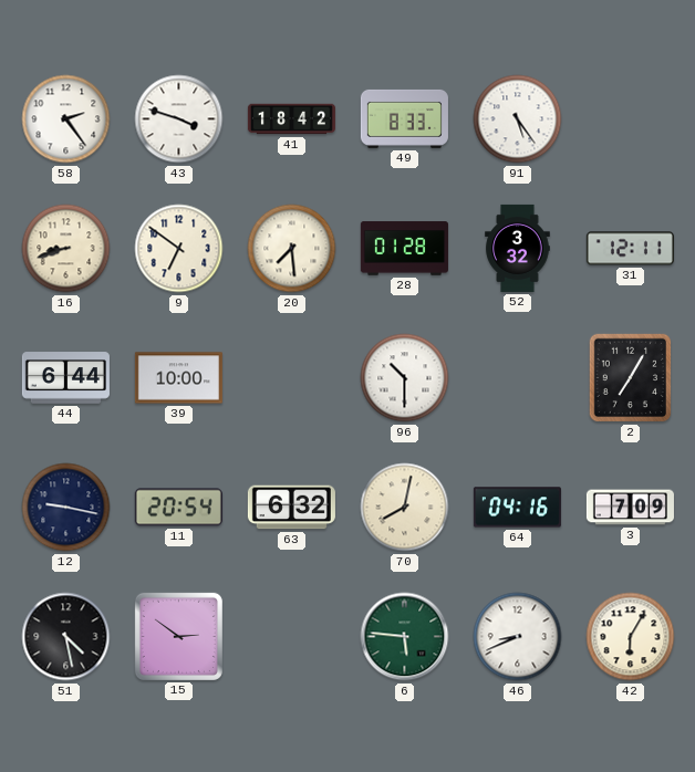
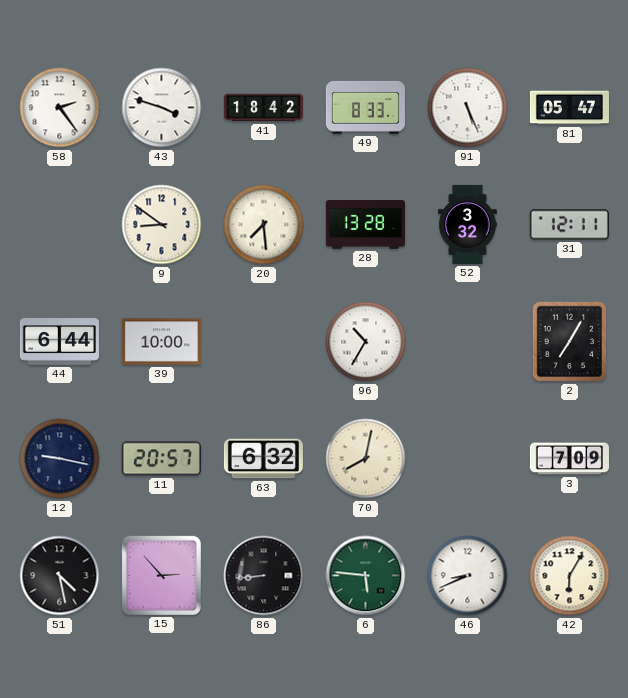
91: 5:24 -> 5:26 (468, 108)
81: none -> 05:47 (569, 108)
16: 8:42 -> none (66, 249)
9: 6:51 -> 8:51 (162, 225)
28: 01:28 -> 13:28 (365, 225)
96: 10:30 -> 10:35 (366, 342)
11: 20:54 -> 20:57 (161, 459)
64: 04:16 -> none (517, 508)
15: 2:51 -> 2:53 (161, 575)
86: none -> 8:44 (264, 576)
